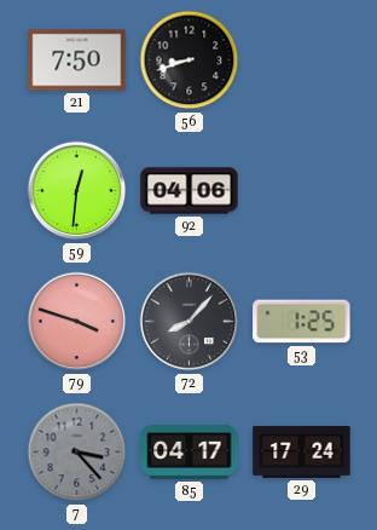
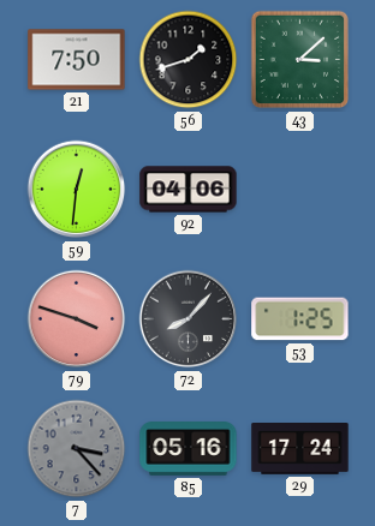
56: 8:42 -> 1:42 (189, 60)
43: none -> 3:08 (300, 60)
85: 04:17 -> 05:16 (189, 449)
